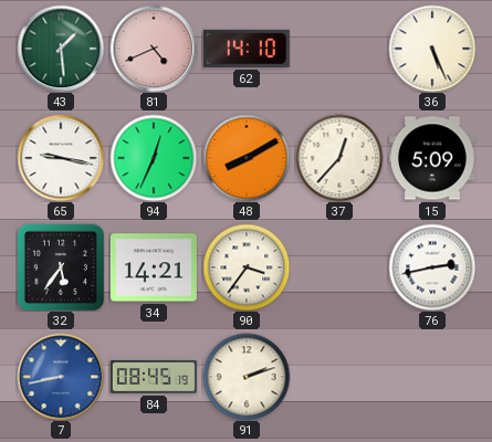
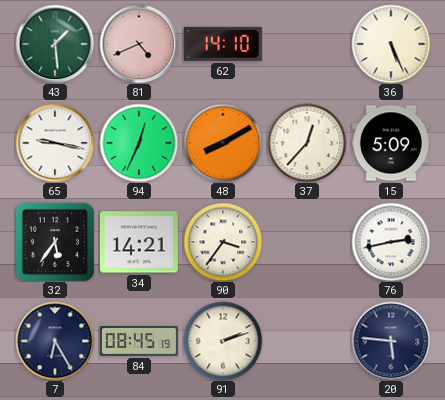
7: 8:43 -> 6:25 (55, 341)
7 dial: blue -> navy (55, 341)
20: none -> 5:46 (391, 341)
